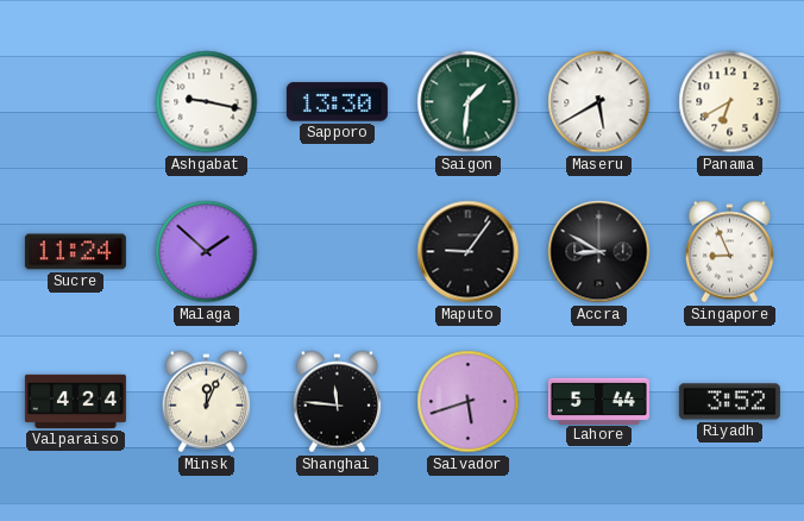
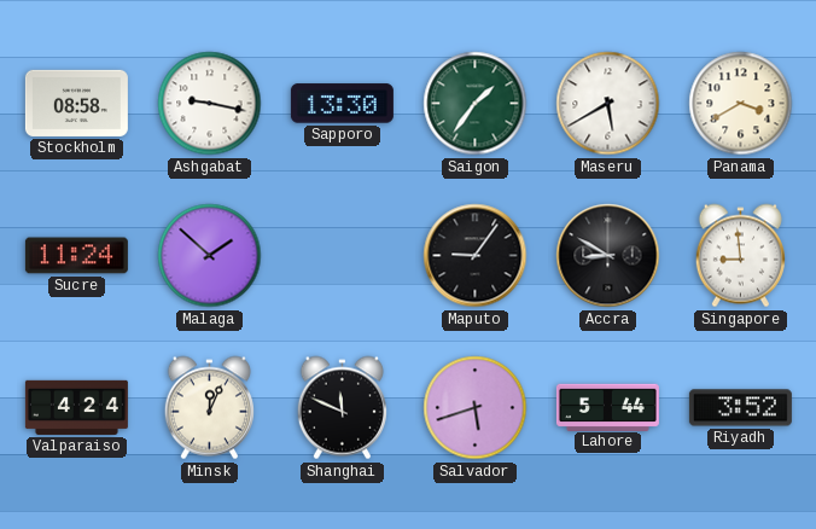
Stockholm: none -> 08:58 (76, 103)
Saigon: 1:31 -> 1:36 (476, 104)
Panama: 6:40 -> 3:40 (741, 104)
Singapore: 8:56 -> 8:59 (740, 256)
Shanghai: 11:46 -> 11:49 (342, 408)
